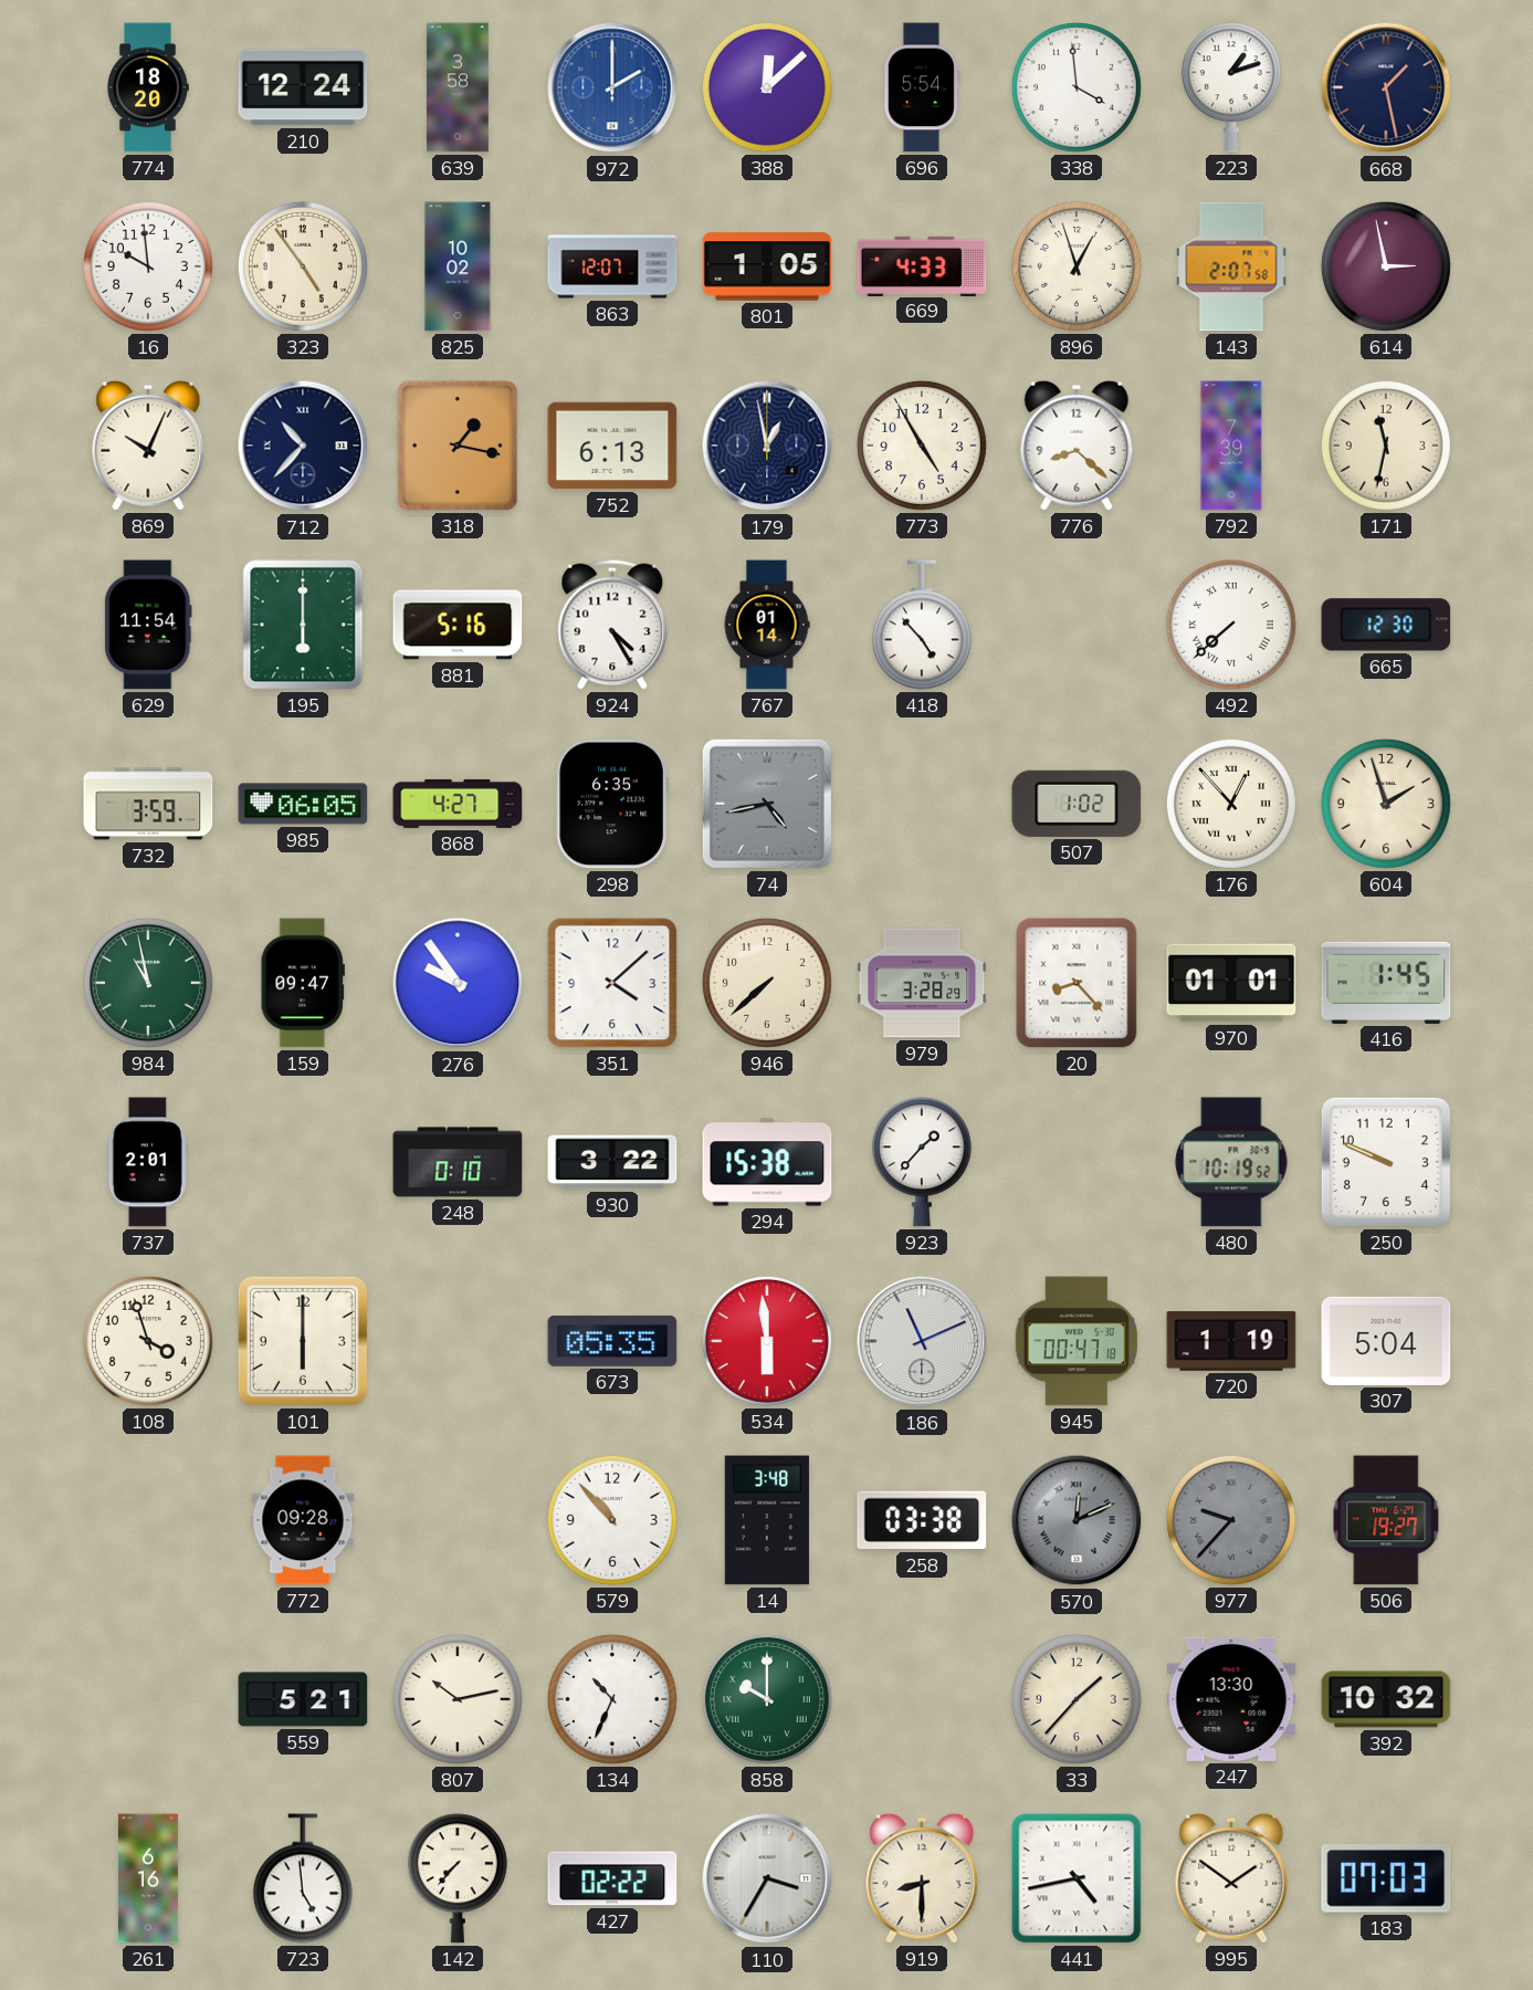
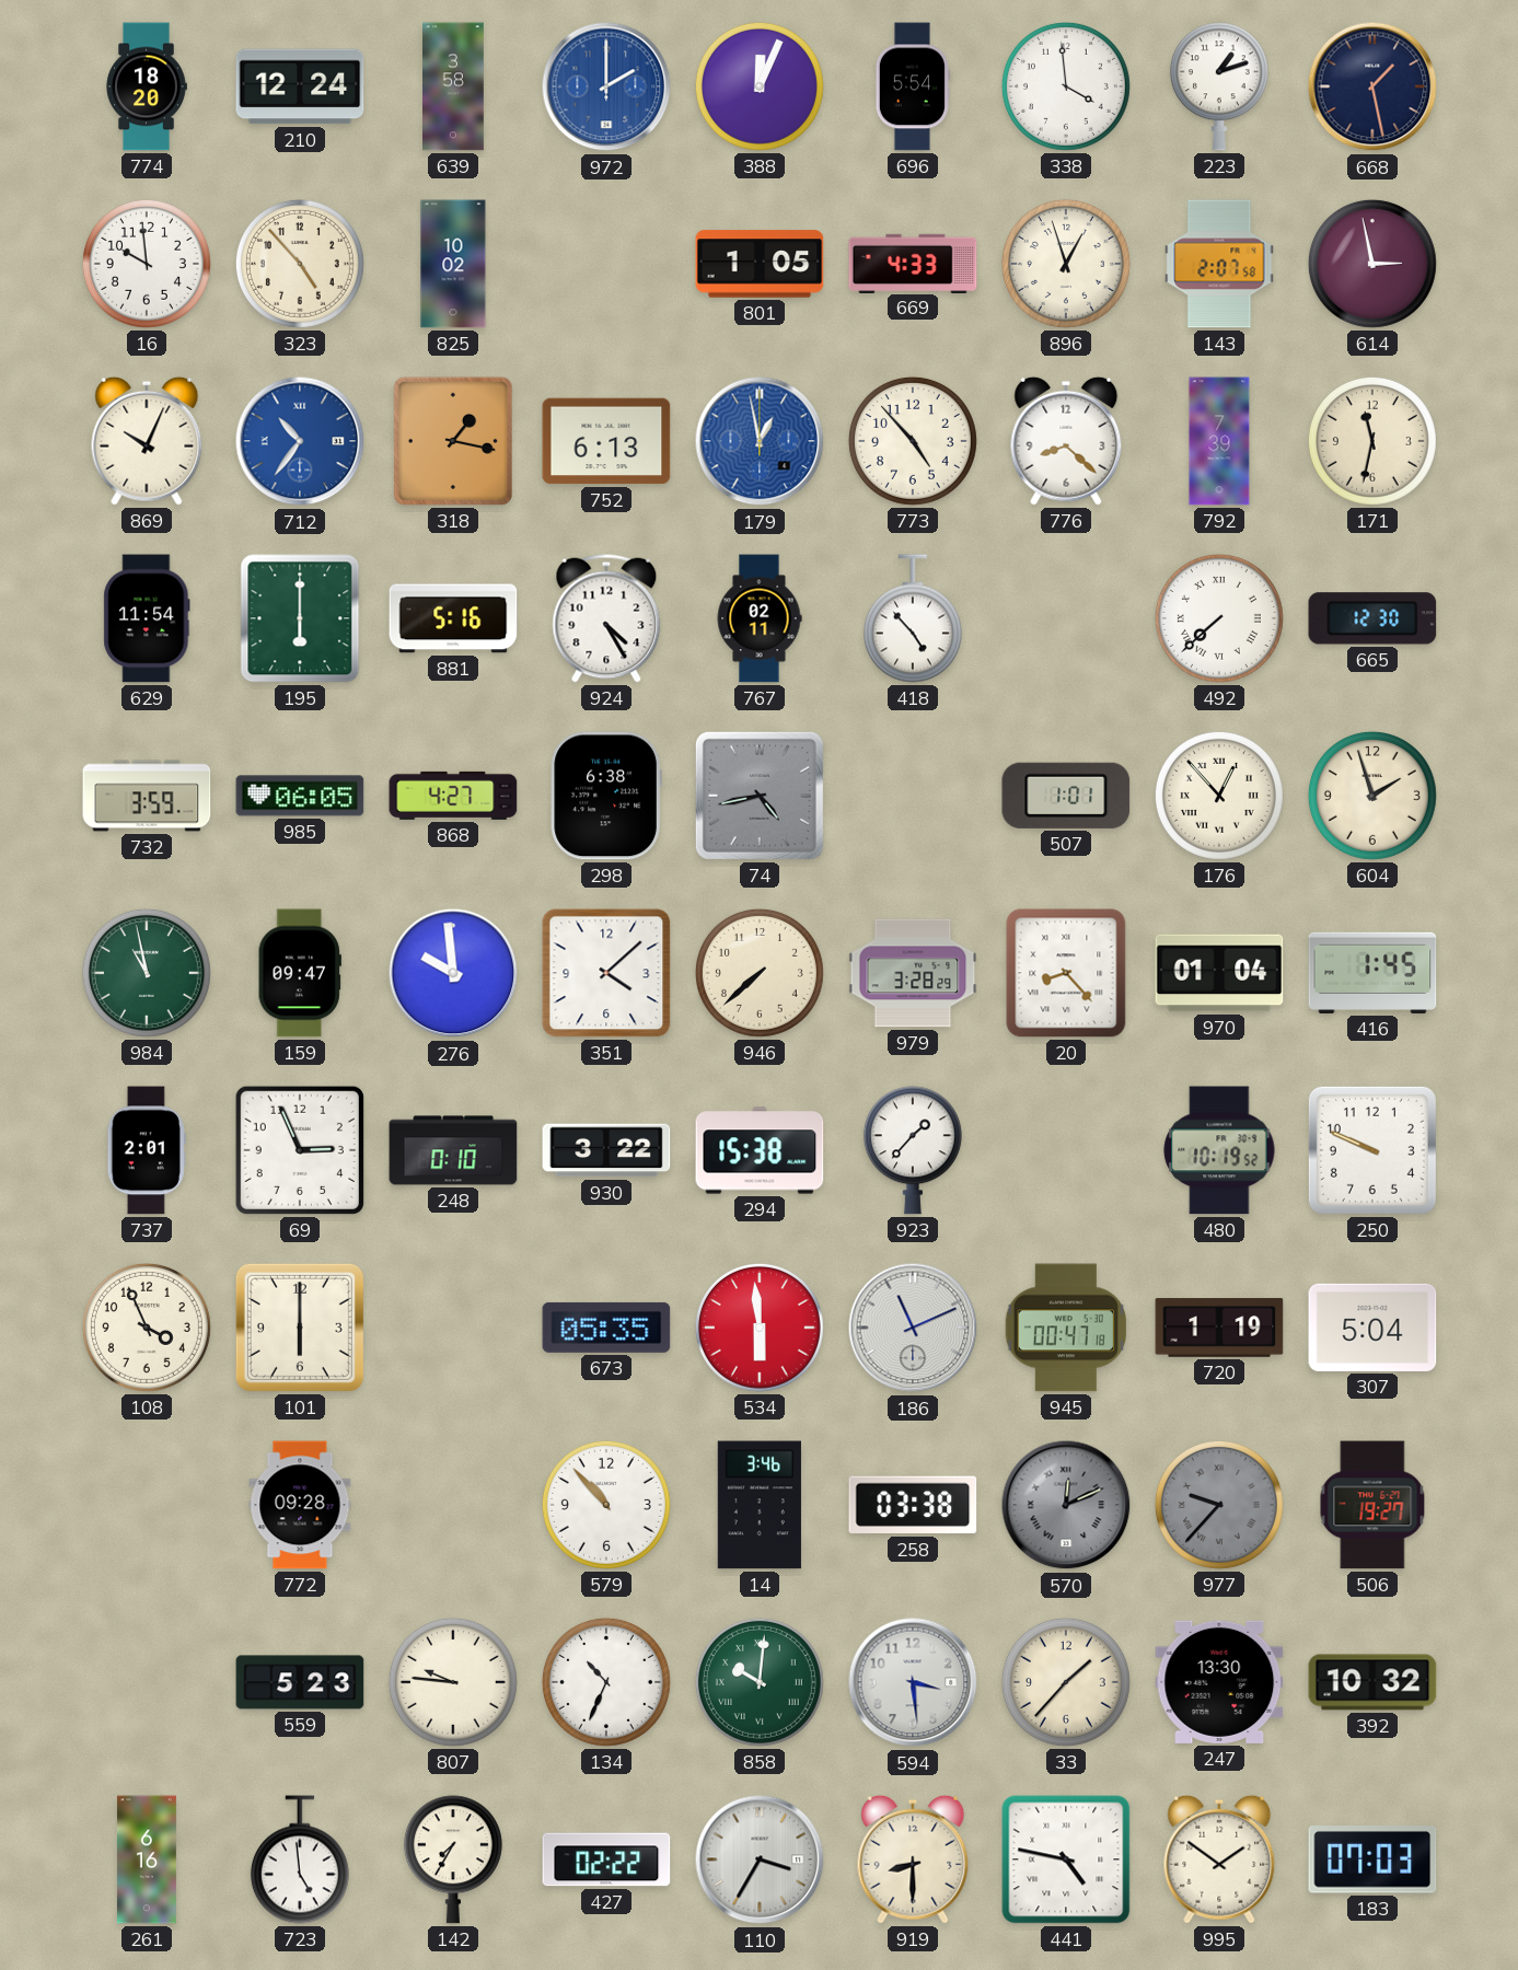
388: 12:08 -> 12:04 (760, 86)
323: 4:54 -> 4:53 (300, 264)
863: 12:07 -> none (612, 266)
712: 10:37 -> 10:36 (300, 441)
712 dial: navy -> blue (300, 441)
179 dial: navy -> blue (760, 441)
773: 4:55 -> 4:53 (913, 441)
767: 01:14 -> 02:11 (760, 618)
298: 6:35 -> 6:38 (605, 796)
507: 1:02 -> 1:01 (1066, 796)
276: 9:54 -> 9:59 (453, 973)
970: 01:01 -> 01:04 (1219, 973)
69: none -> 2:56 (300, 1150)
108: 3:57 -> 3:56 (147, 1328)
14: 3:48 -> 3:46 (760, 1505)
559: 5:21 -> 5:23 (300, 1682)
807: 10:13 -> 9:46 (453, 1682)
858: 10:00 -> 10:01 (760, 1682)
594: none -> 3:29 (913, 1682)
142: 7:37 -> 7:35 (453, 1859)
441: 4:43 -> 4:47 (1066, 1859)
